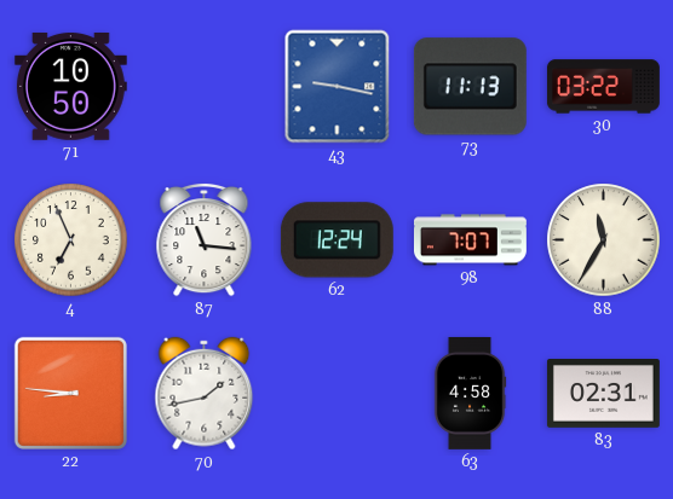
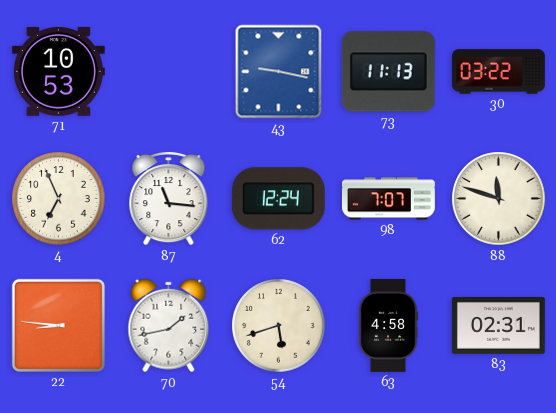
71: 10:50 -> 10:53 (58, 71)
88: 11:35 -> 11:48 (499, 199)
54: none -> 5:42 (279, 326)
